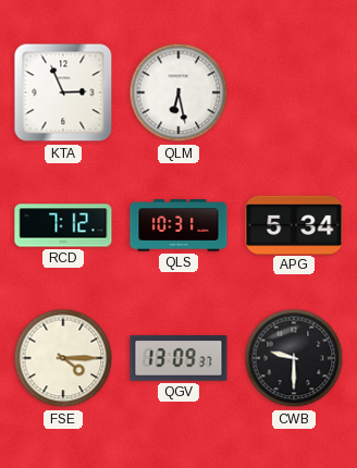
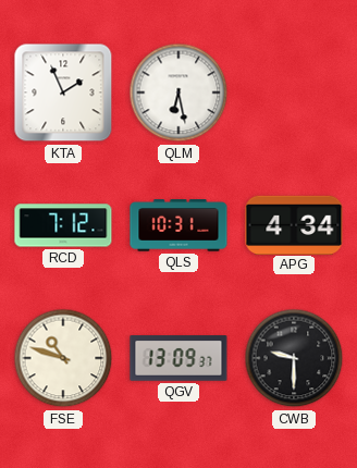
KTA: 2:56 -> 1:56 (63, 93)
APG: 5:34 -> 4:34 (294, 224)
FSE: 4:15 -> 10:48 (63, 358)
